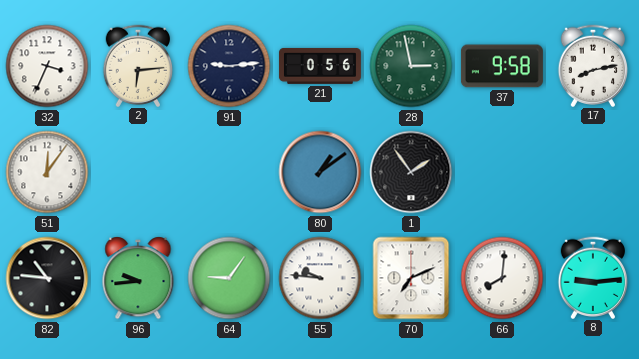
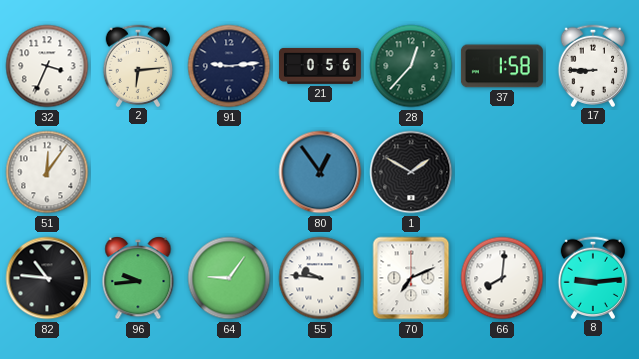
28: 2:58 -> 12:37 (411, 66)
37: 9:58 -> 1:58 (502, 66)
17: 8:13 -> 8:45 (593, 65)
80: 1:09 -> 12:54 (320, 172)
1: 1:54 -> 1:50 (411, 172)
